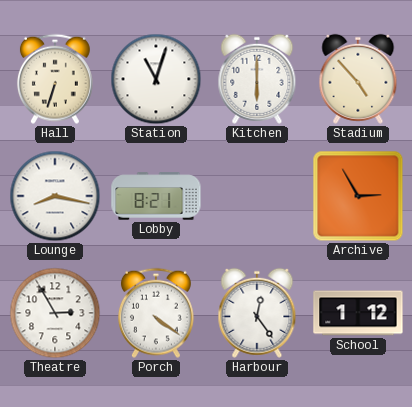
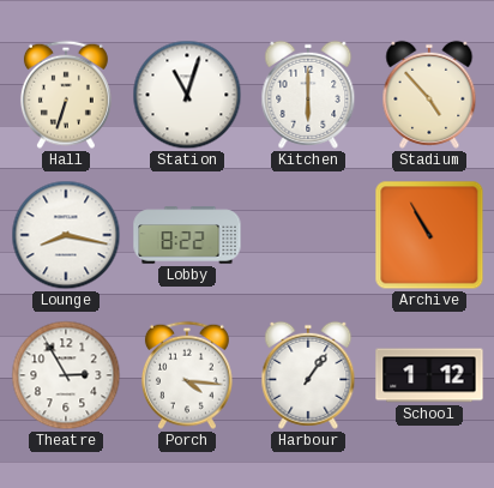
Lobby: 8:21 -> 8:22 (187, 235)
Archive: 2:55 -> 10:55 (429, 235)
Porch: 4:21 -> 4:16 (187, 375)
Harbour: 12:24 -> 1:06 (308, 375)
